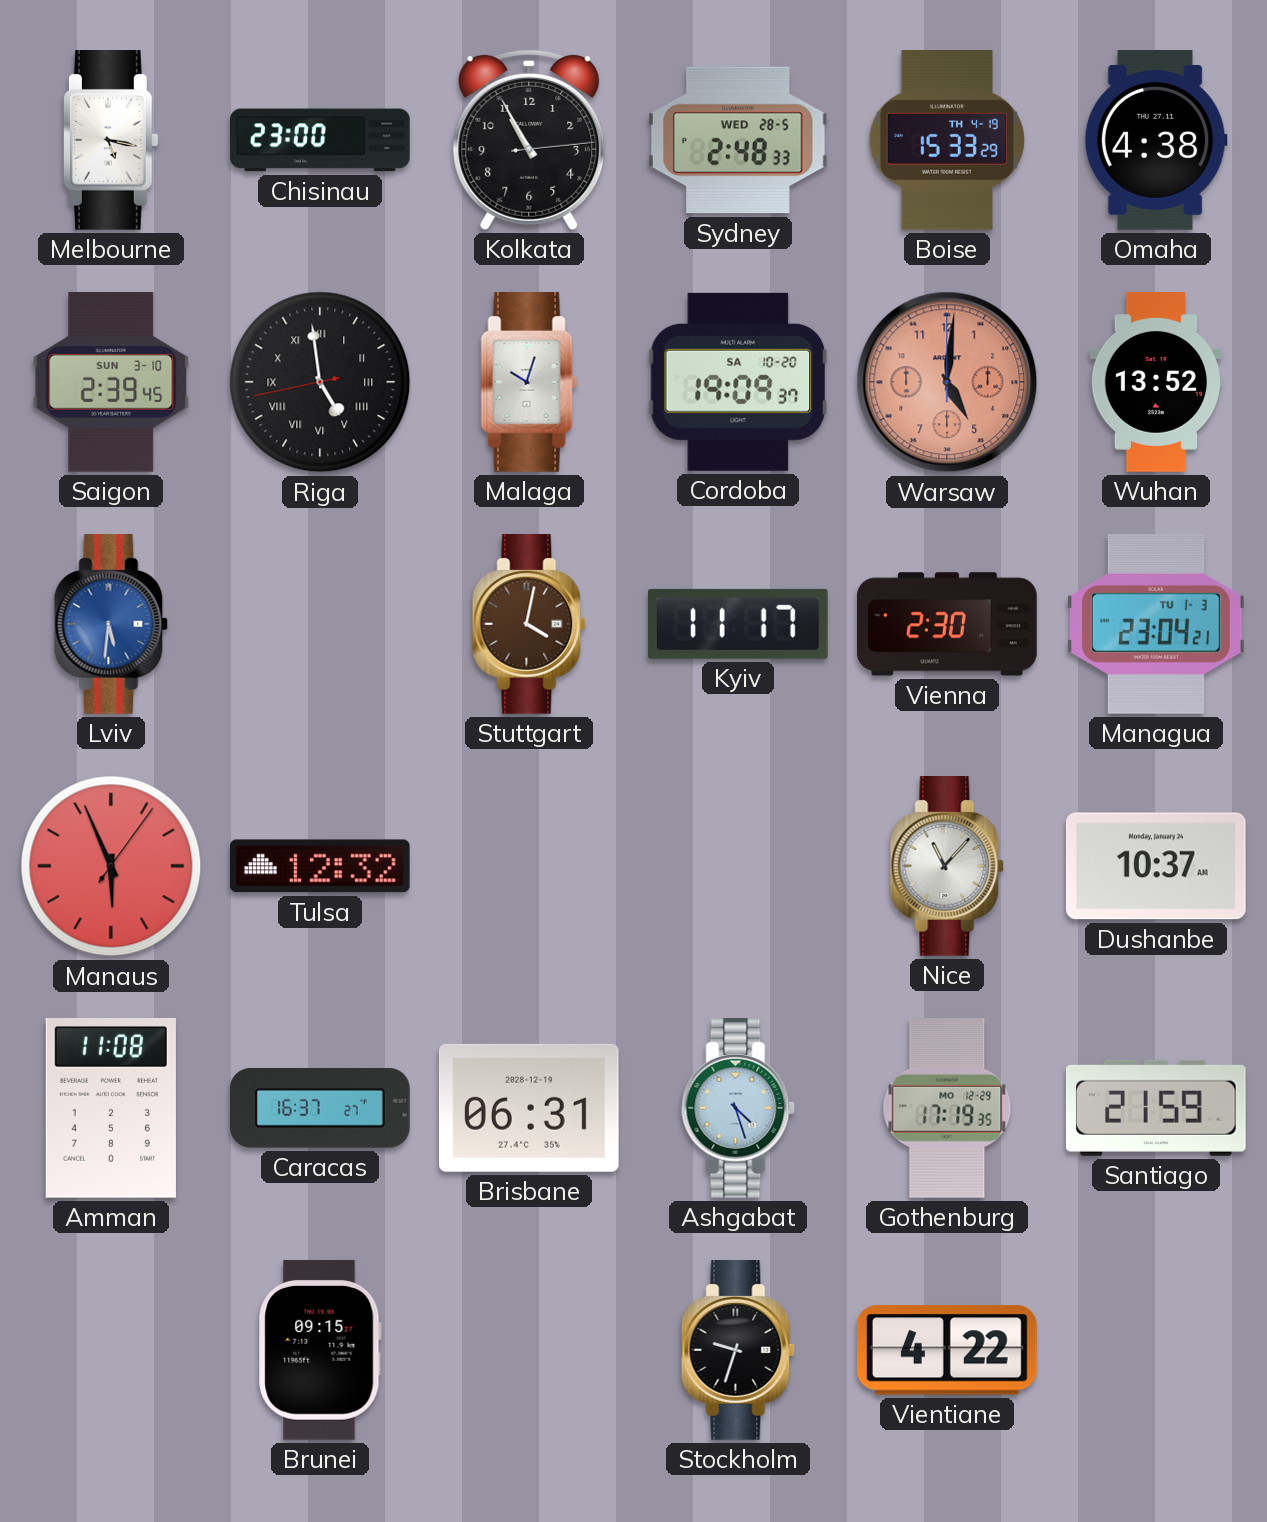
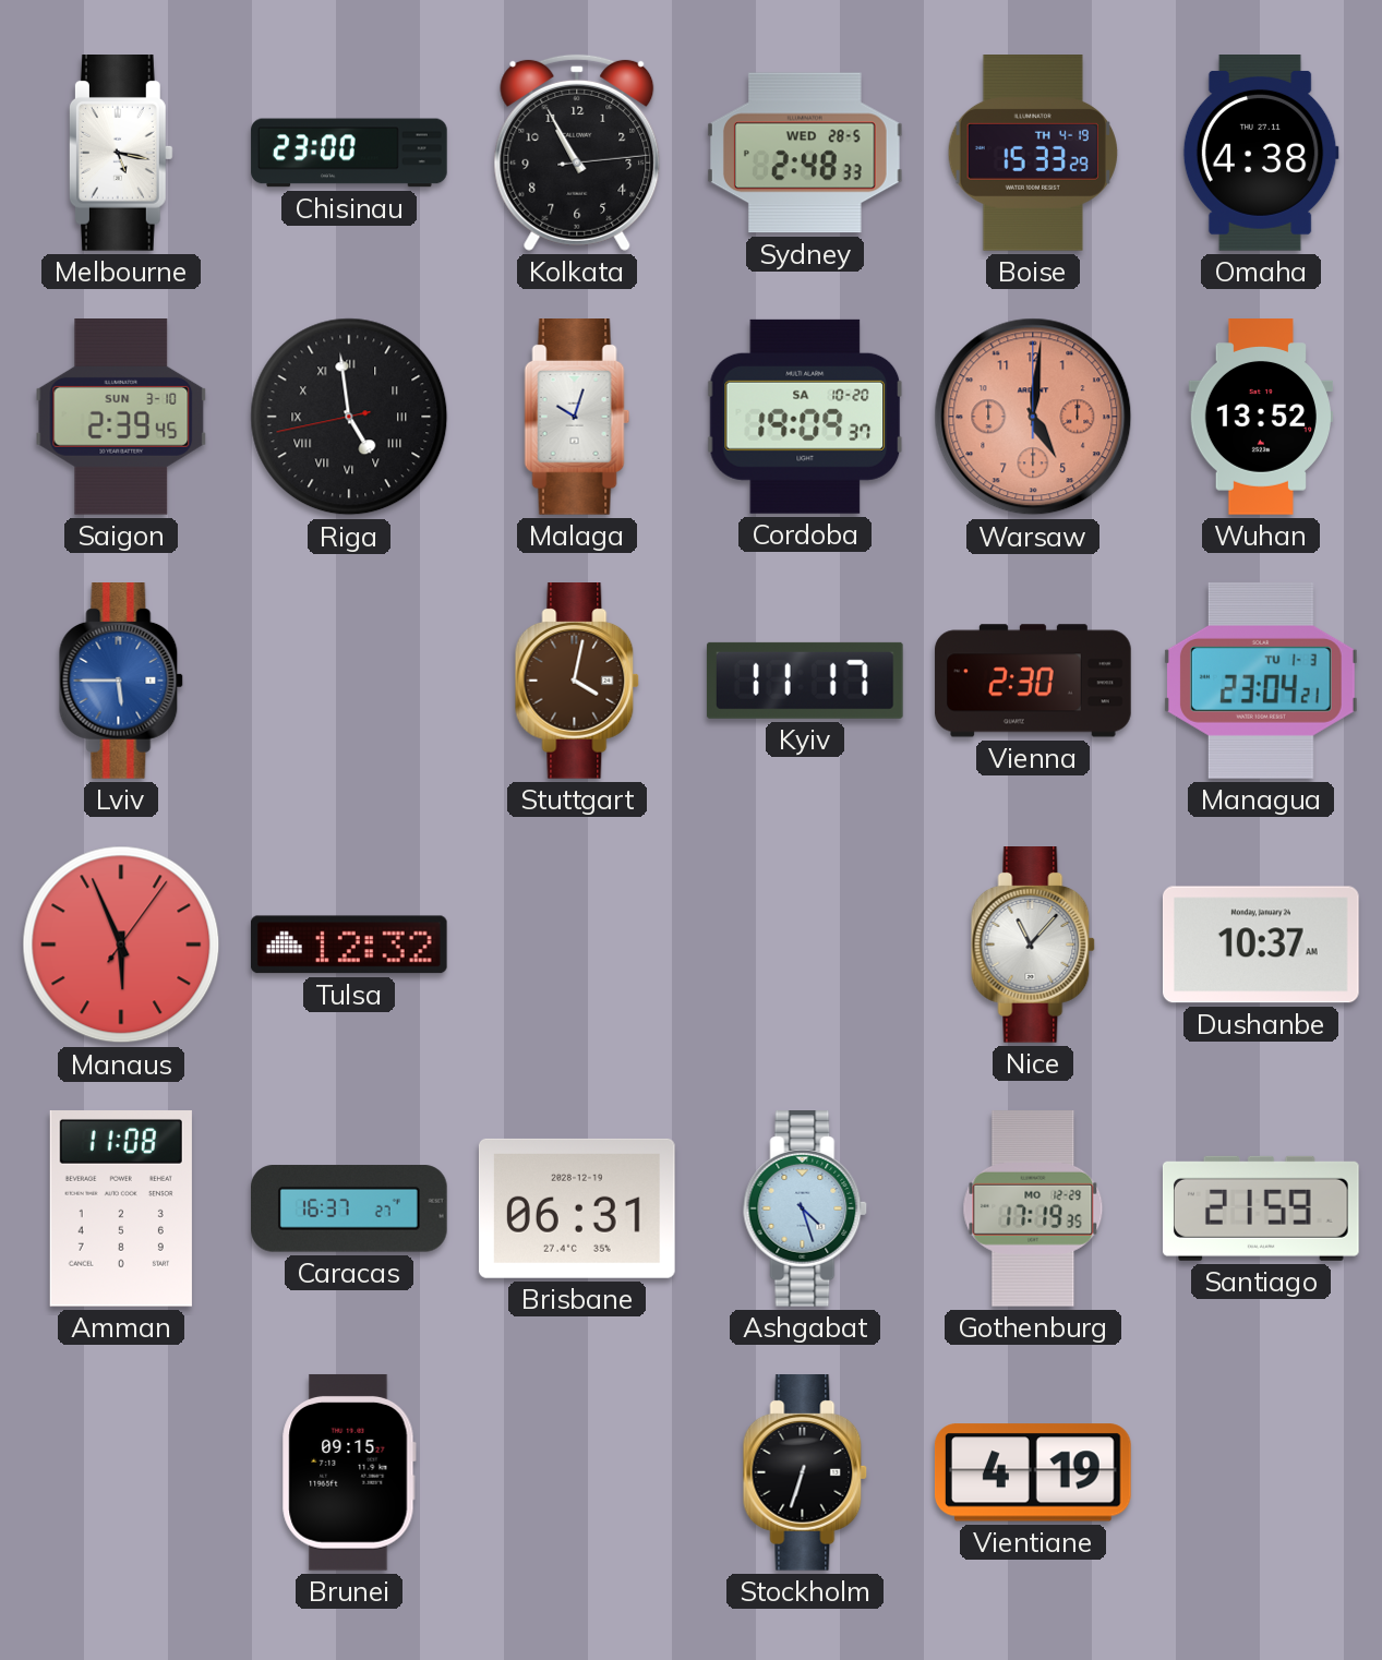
Lviv: 5:31 -> 5:45 (121, 682)
Stockholm: 9:33 -> 6:33 (805, 1473)
Vientiane: 4:22 -> 4:19 (1033, 1472)
